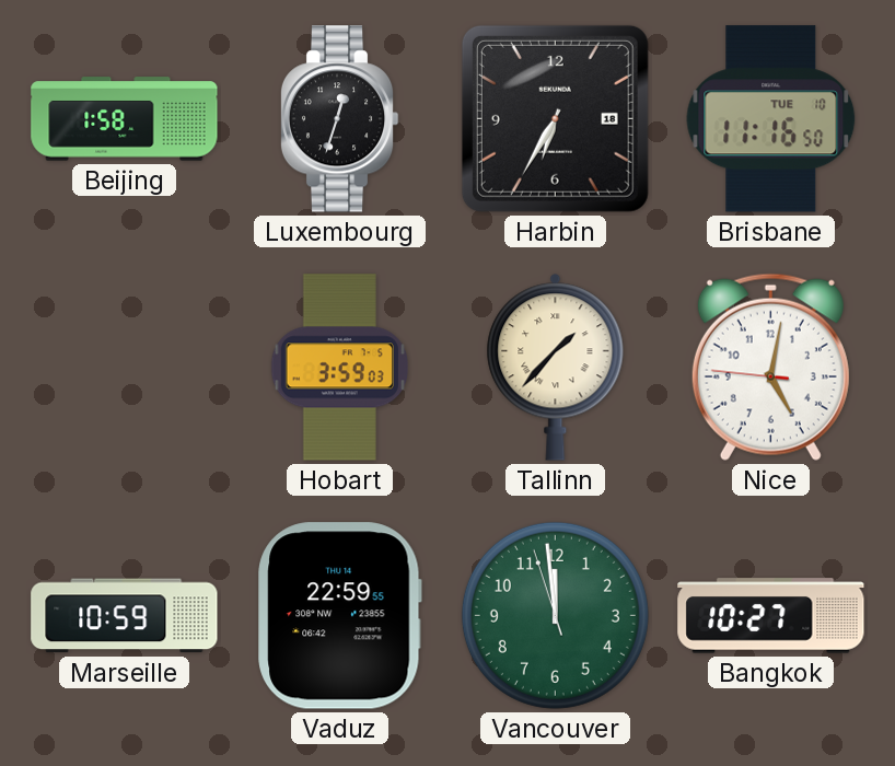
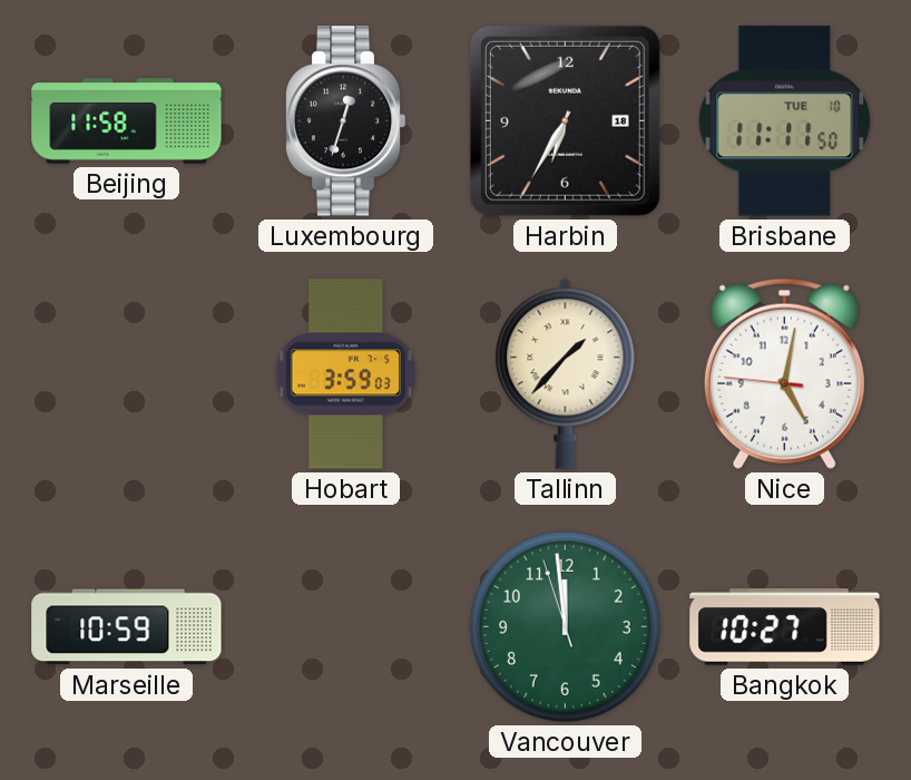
Beijing: 1:58 -> 11:58 (127, 121)
Brisbane: 11:16 -> 11:11 (785, 121)
Vaduz: 22:59 -> none (340, 616)
